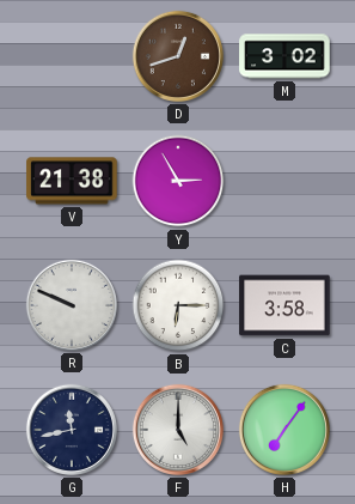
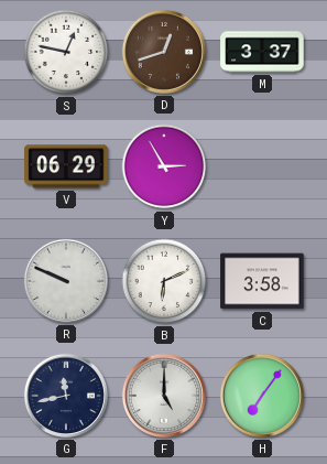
S: none -> 12:47 (66, 52)
M: 3:02 -> 3:37 (262, 52)
V: 21:38 -> 06:29 (66, 166)
B: 6:15 -> 6:11 (164, 281)
